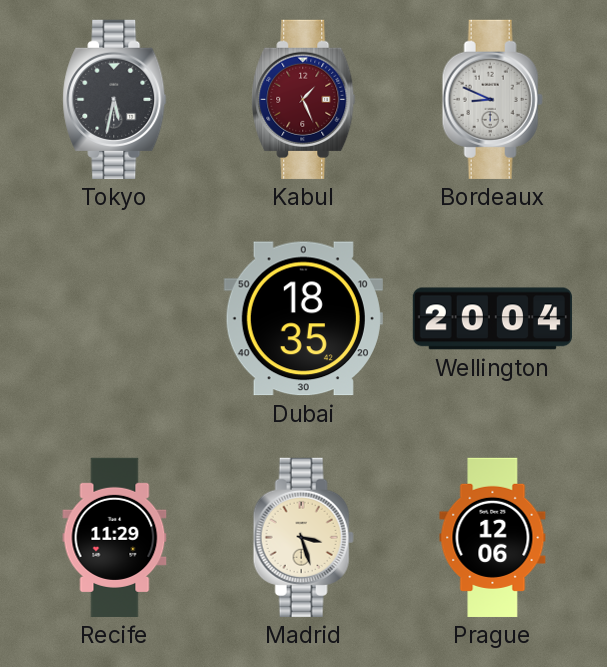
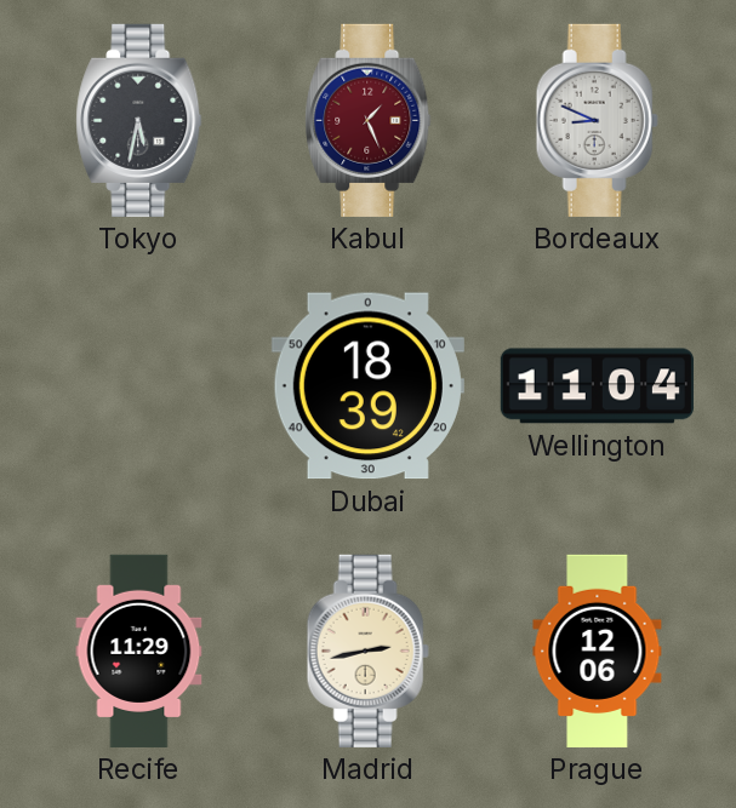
Dubai: 18:35 -> 18:39 (367, 386)
Wellington: 20:04 -> 11:04 (597, 386)
Madrid: 3:27 -> 2:43 (367, 651)
